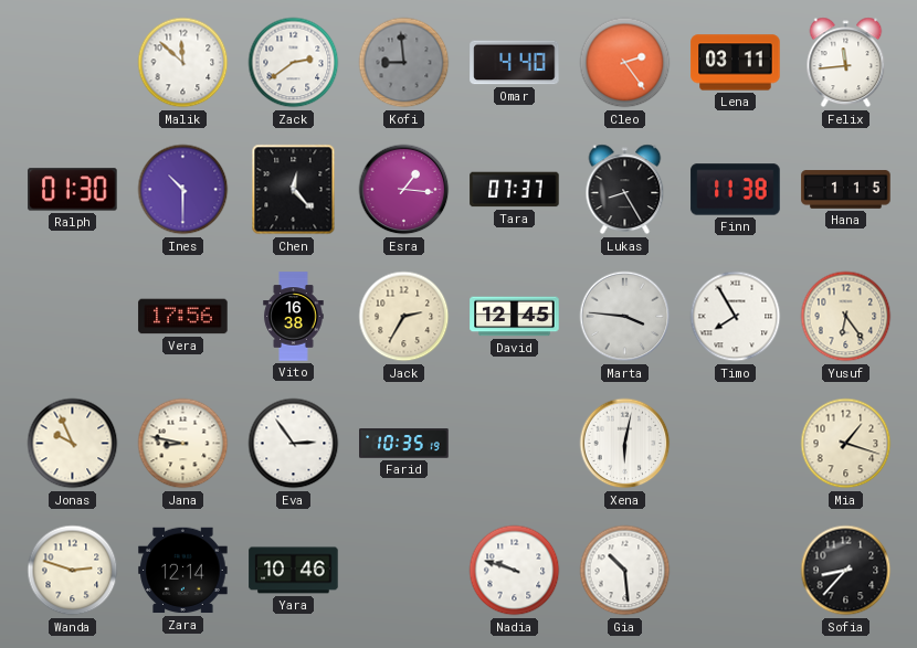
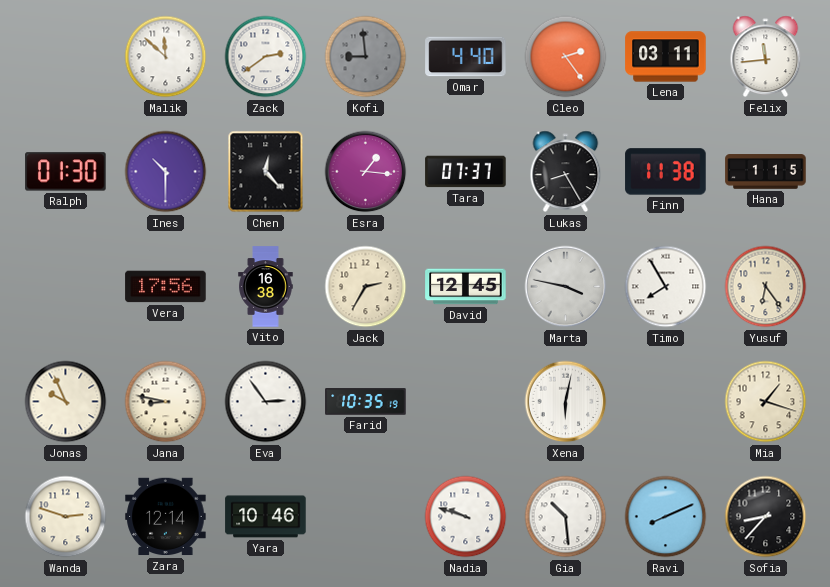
Marta: 3:46 -> 3:47 (566, 287)
Ravi: none -> 8:11 (666, 517)
